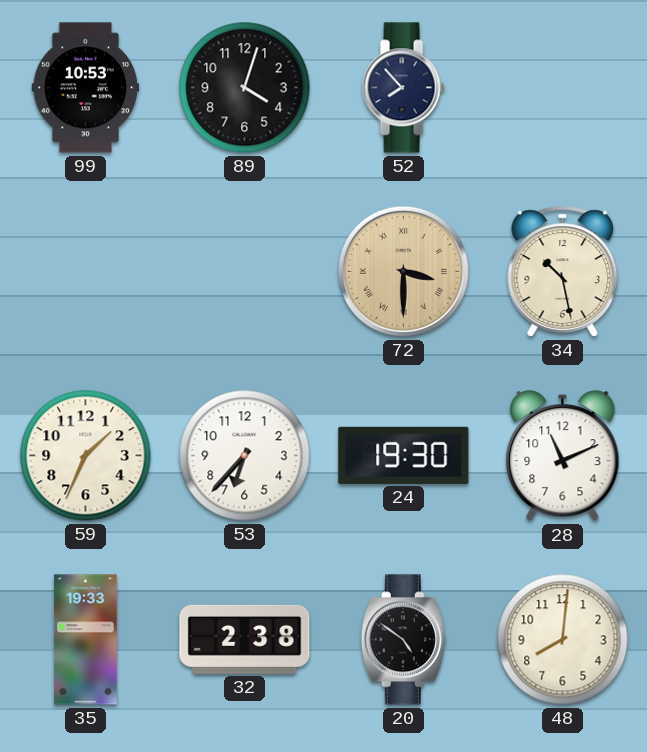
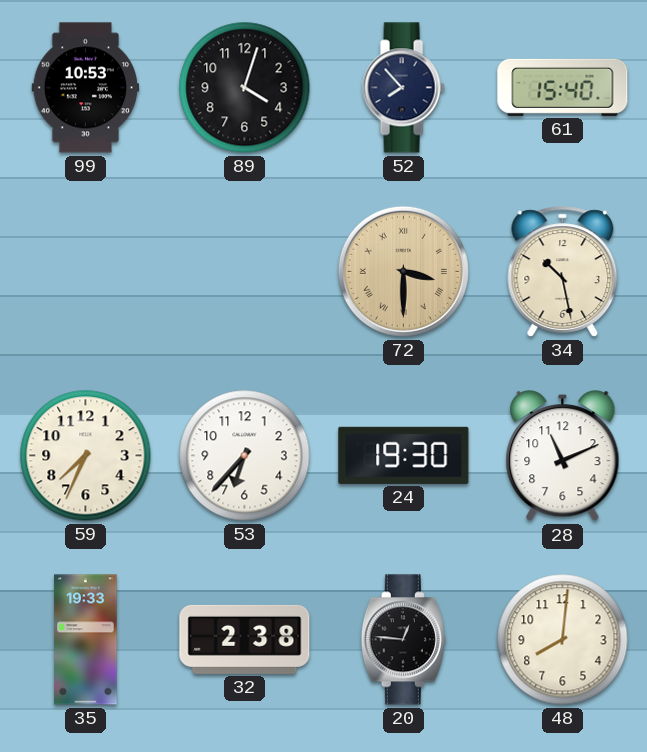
61: none -> 15:40 (563, 87)
59: 1:34 -> 7:34 (86, 456)
20: 4:51 -> 12:46 (403, 640)
